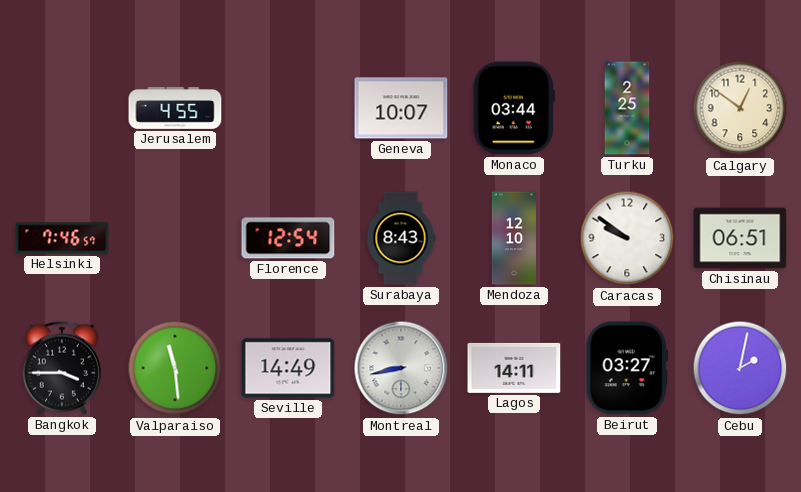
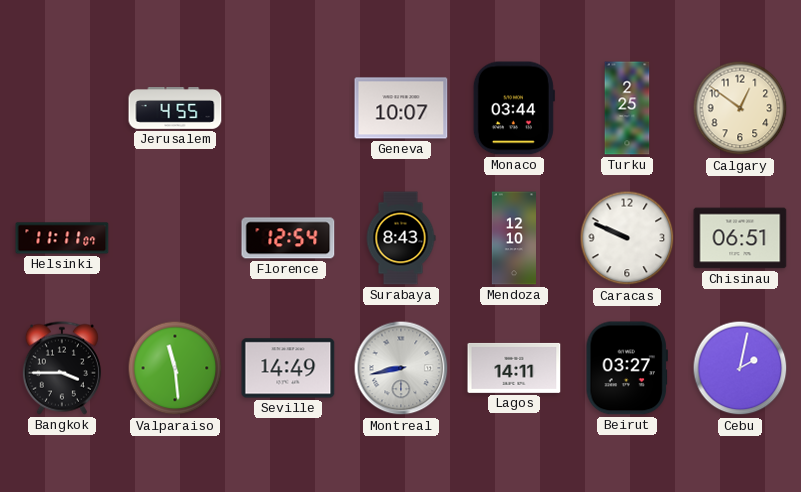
Helsinki: 7:46 -> 11:11 (62, 238)
Caracas: 9:51 -> 9:49 (627, 238)
